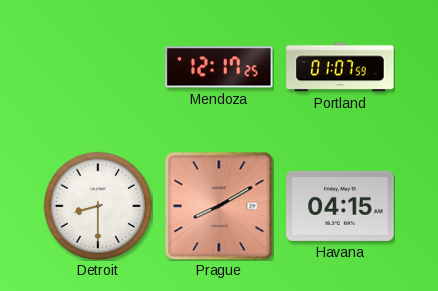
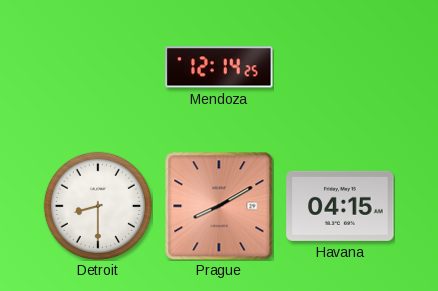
Mendoza: 12:17 -> 12:14 (219, 67)
Portland: 01:07 -> none (340, 67)
